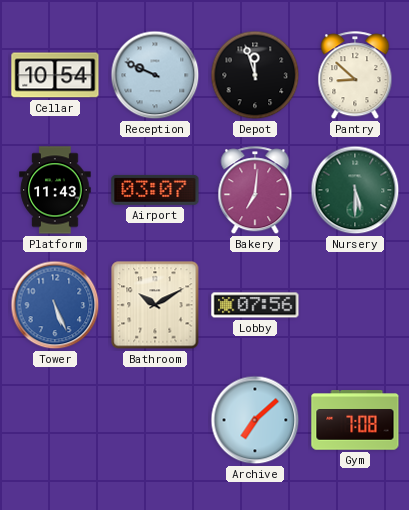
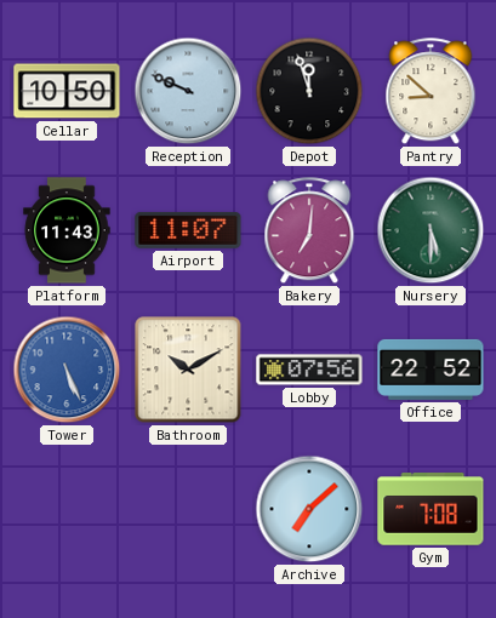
Cellar: 10:54 -> 10:50 (67, 91)
Airport: 03:07 -> 11:07 (188, 230)
Office: none -> 22:52 (431, 370)
